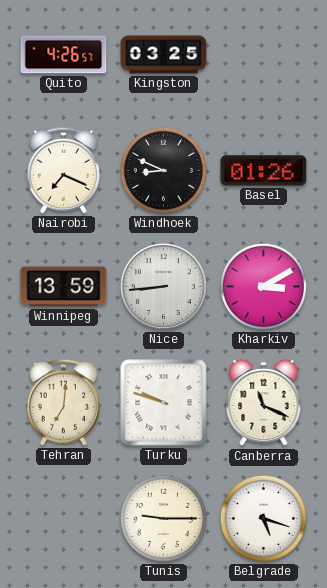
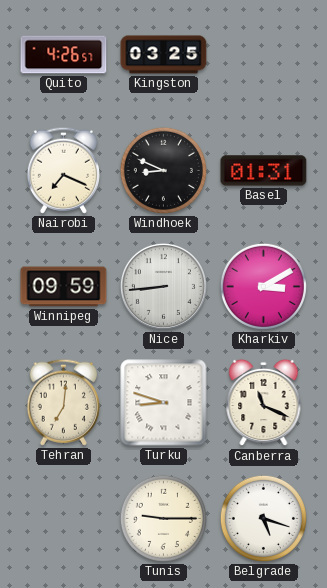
Basel: 01:26 -> 01:31 (264, 171)
Winnipeg: 13:59 -> 09:59 (64, 287)
Turku: 9:48 -> 8:48 (164, 403)
